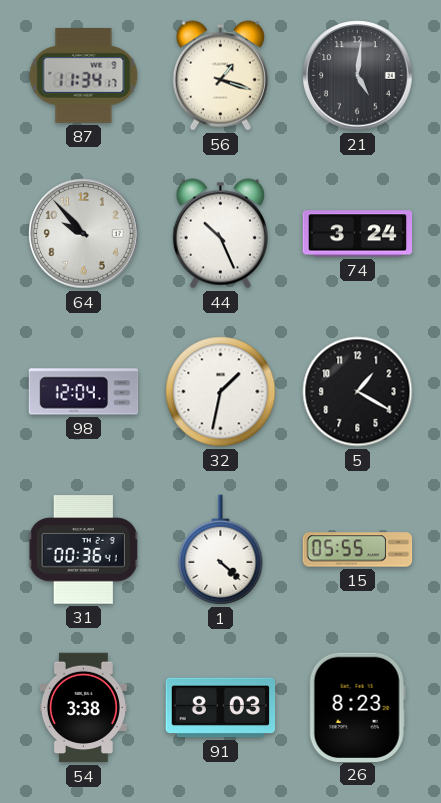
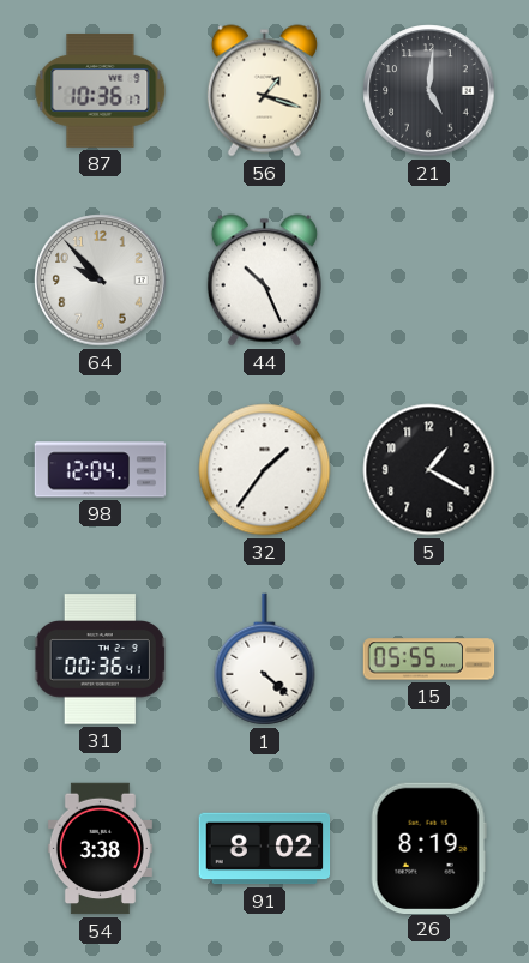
87: 11:34 -> 10:36 (101, 90)
74: 3:24 -> none (358, 234)
32: 1:32 -> 1:36 (265, 470)
91: 8:03 -> 8:02 (265, 849)
26: 8:23 -> 8:19 (428, 848)
